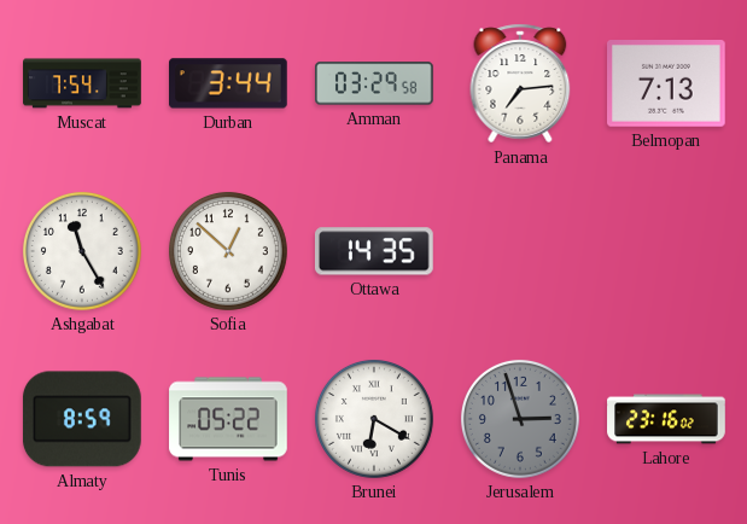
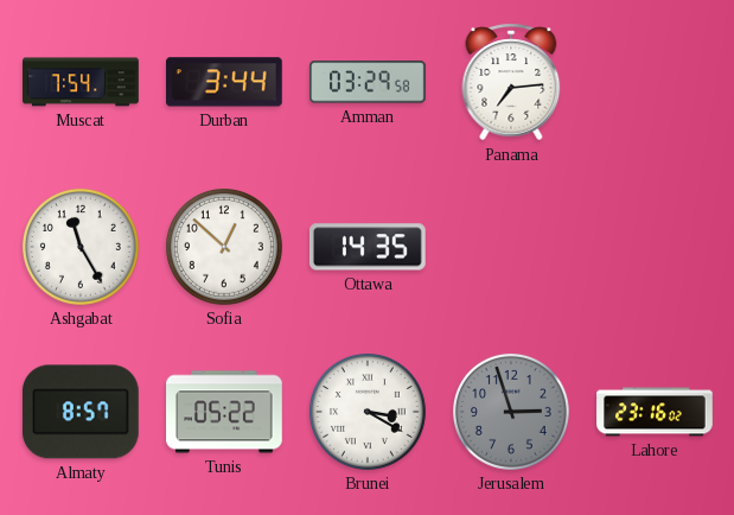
Belmopan: 7:13 -> none (667, 85)
Almaty: 8:59 -> 8:57 (81, 412)
Brunei: 6:20 -> 3:20 (368, 412)
